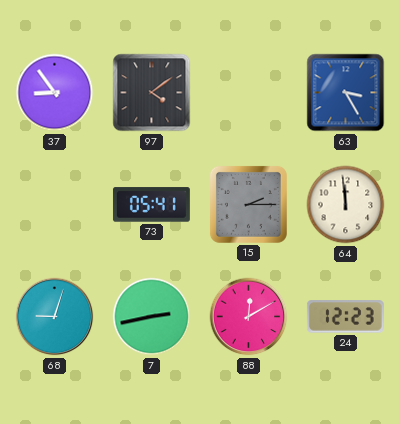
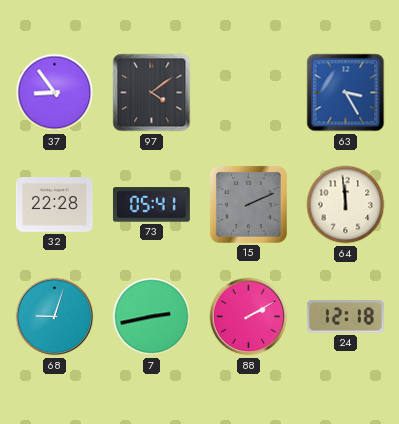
32: none -> 22:28 (54, 205)
15: 2:15 -> 2:11 (248, 204)
88: 12:10 -> 2:10 (249, 317)
24: 12:23 -> 12:18 (345, 317)
